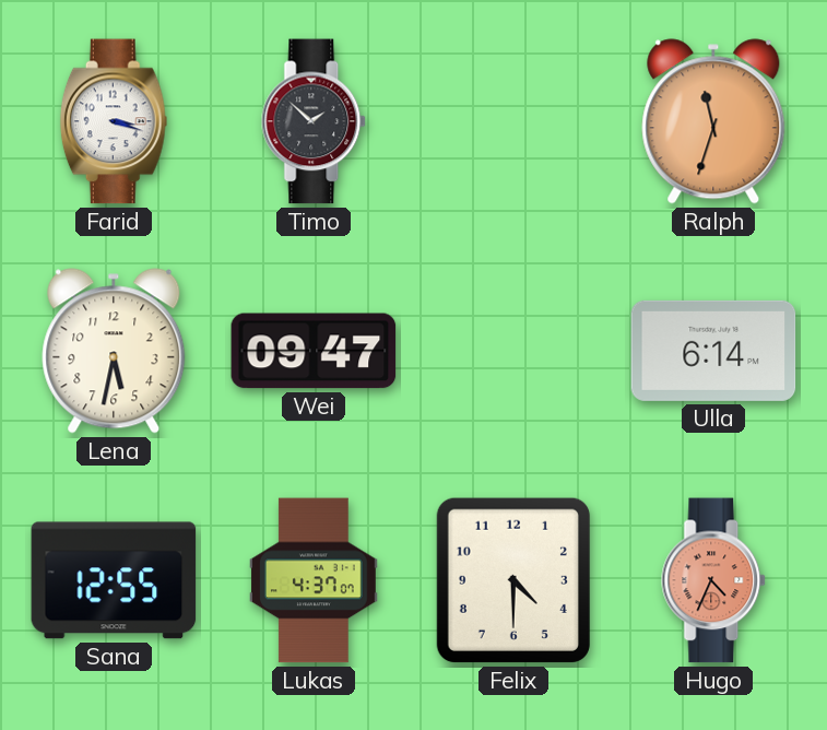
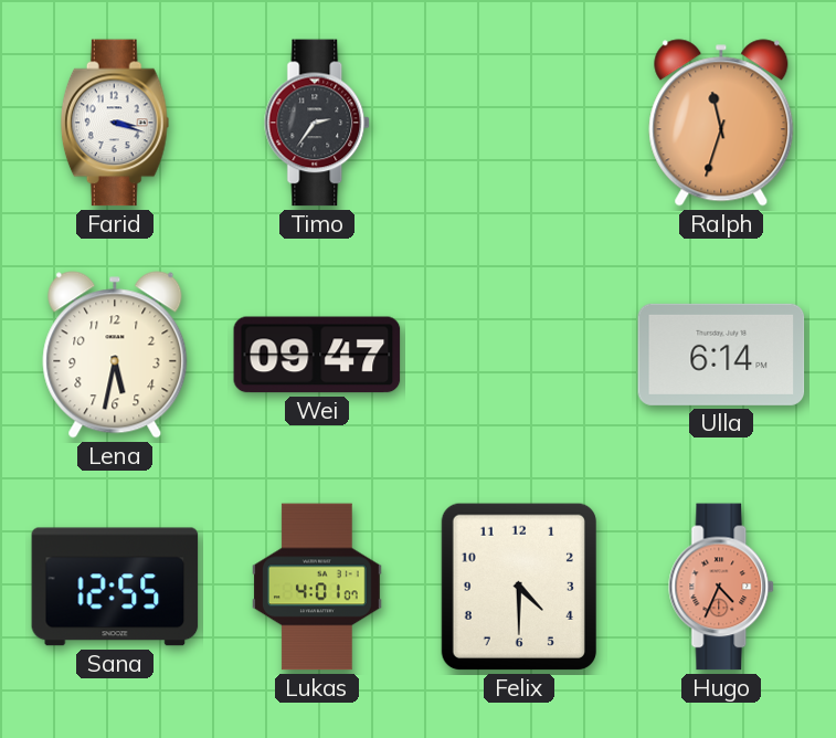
Timo: 1:52 -> 2:36 (318, 123)
Lukas: 4:37 -> 4:01 (317, 587)
